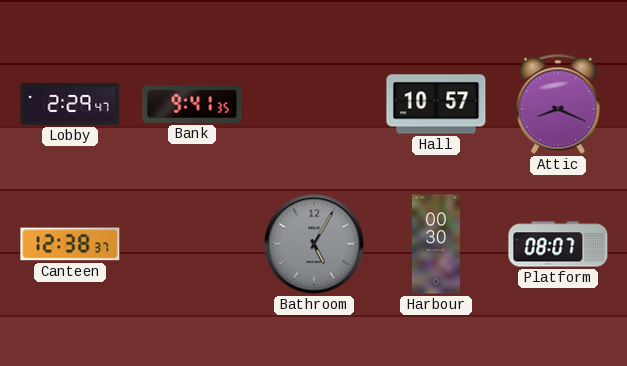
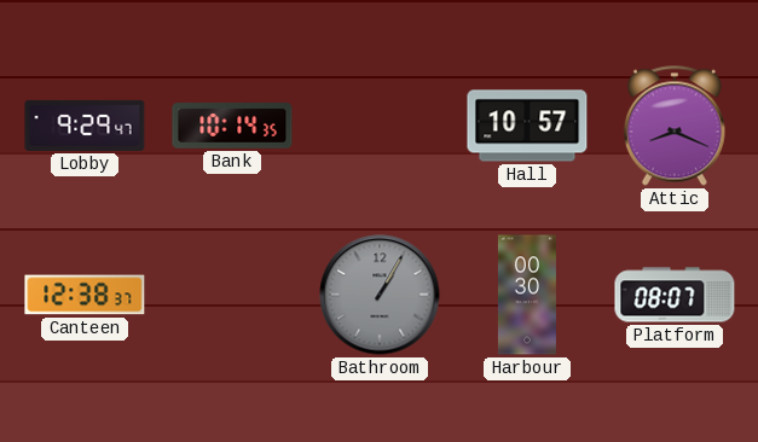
Lobby: 2:29 -> 9:29 (85, 126)
Bank: 9:41 -> 10:14 (232, 126)
Bathroom: 5:05 -> 1:05 (380, 295)
